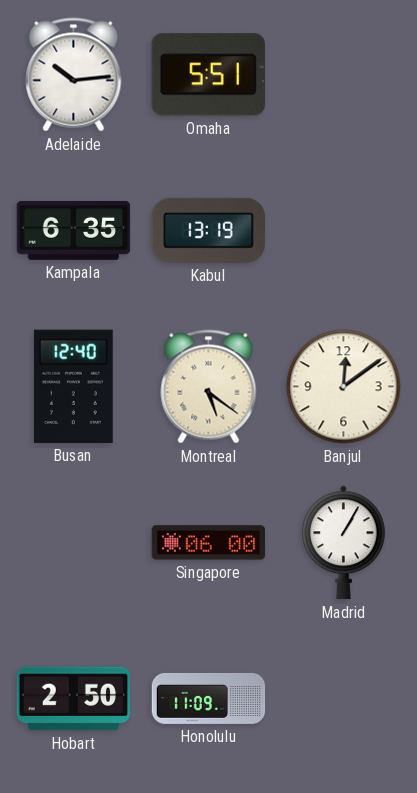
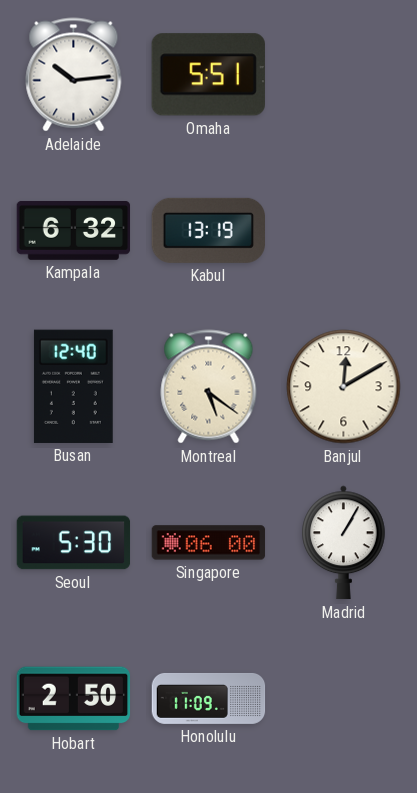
Kampala: 6:35 -> 6:32 (74, 230)
Banjul: 12:09 -> 12:10 (344, 387)
Seoul: none -> 5:30 (74, 543)
